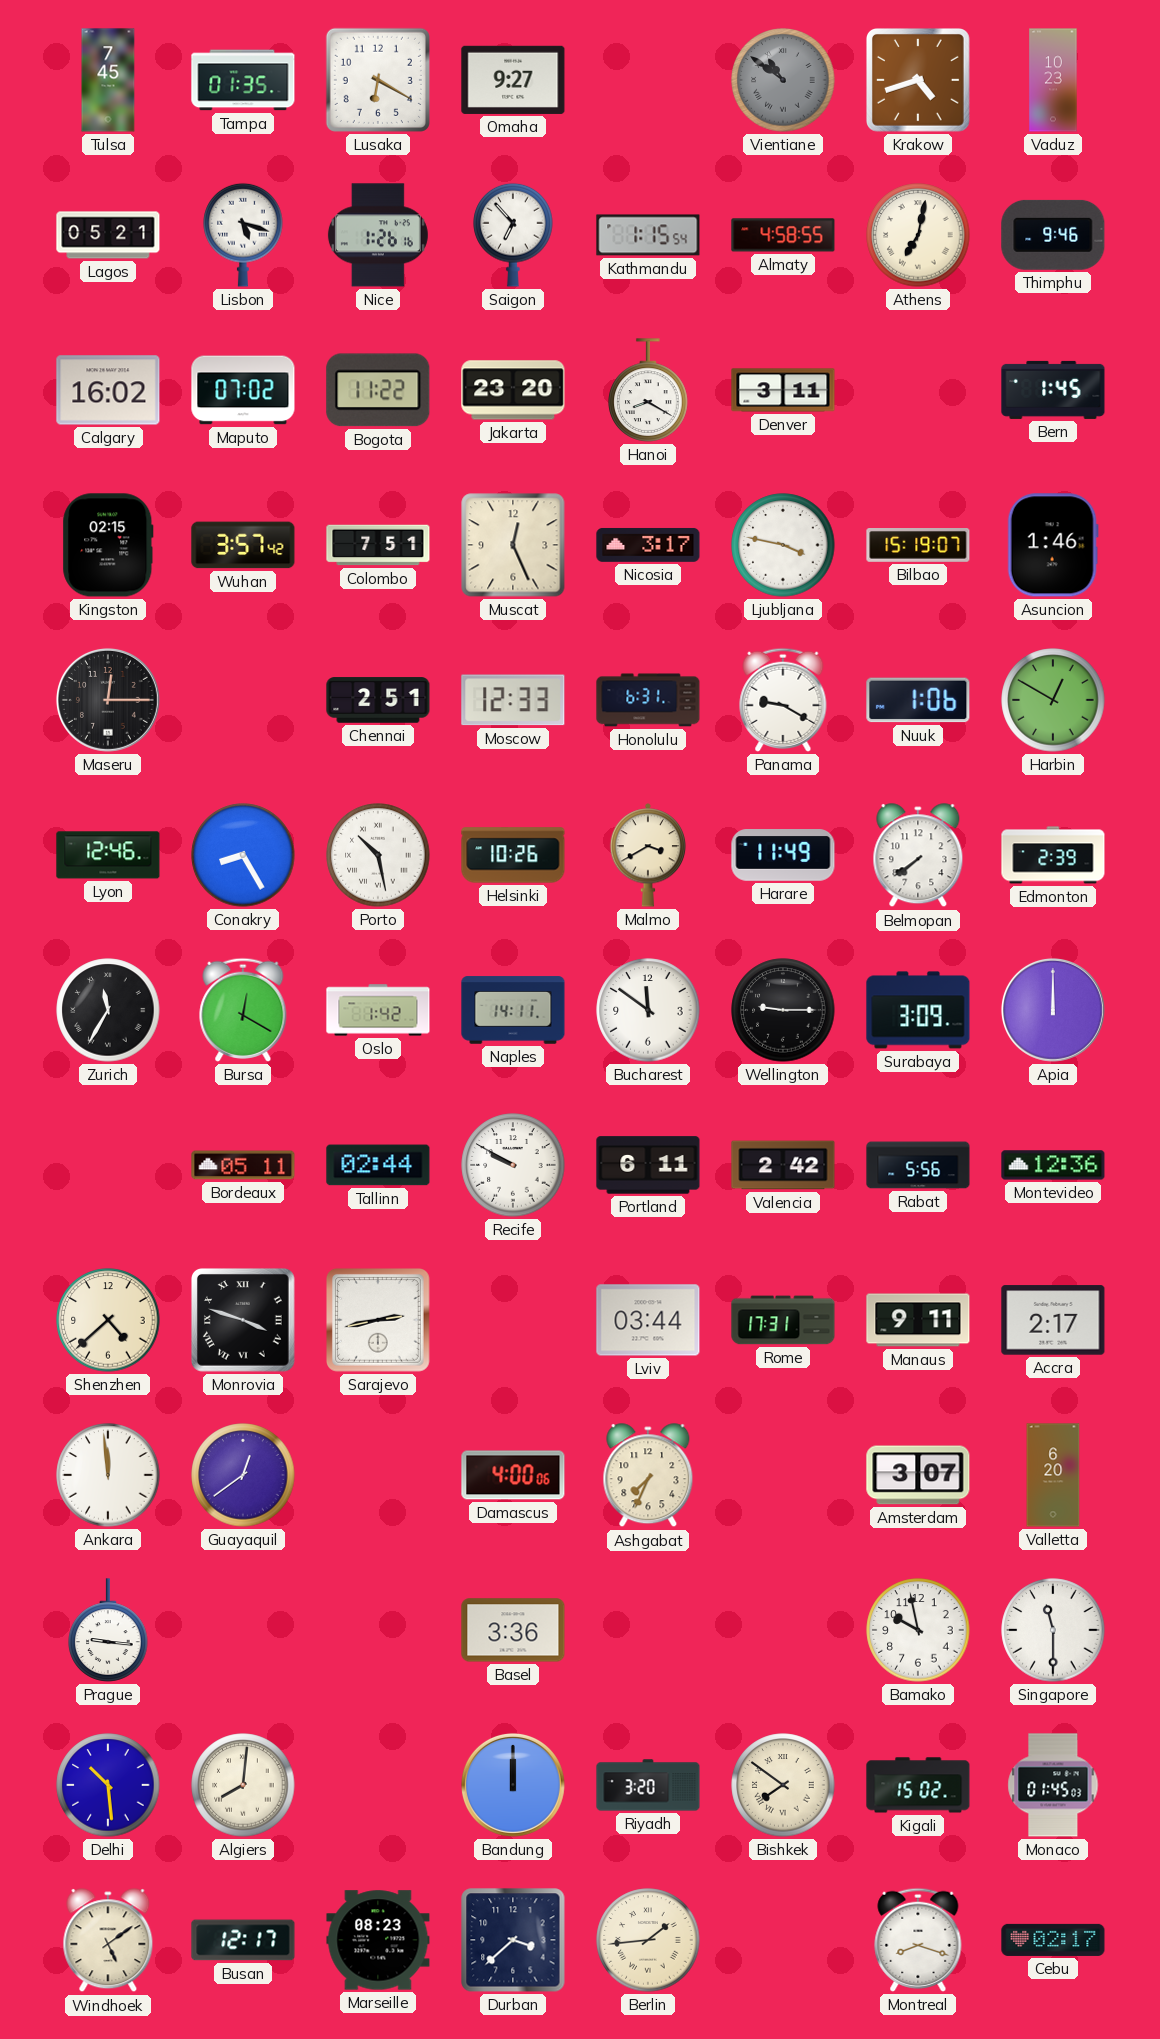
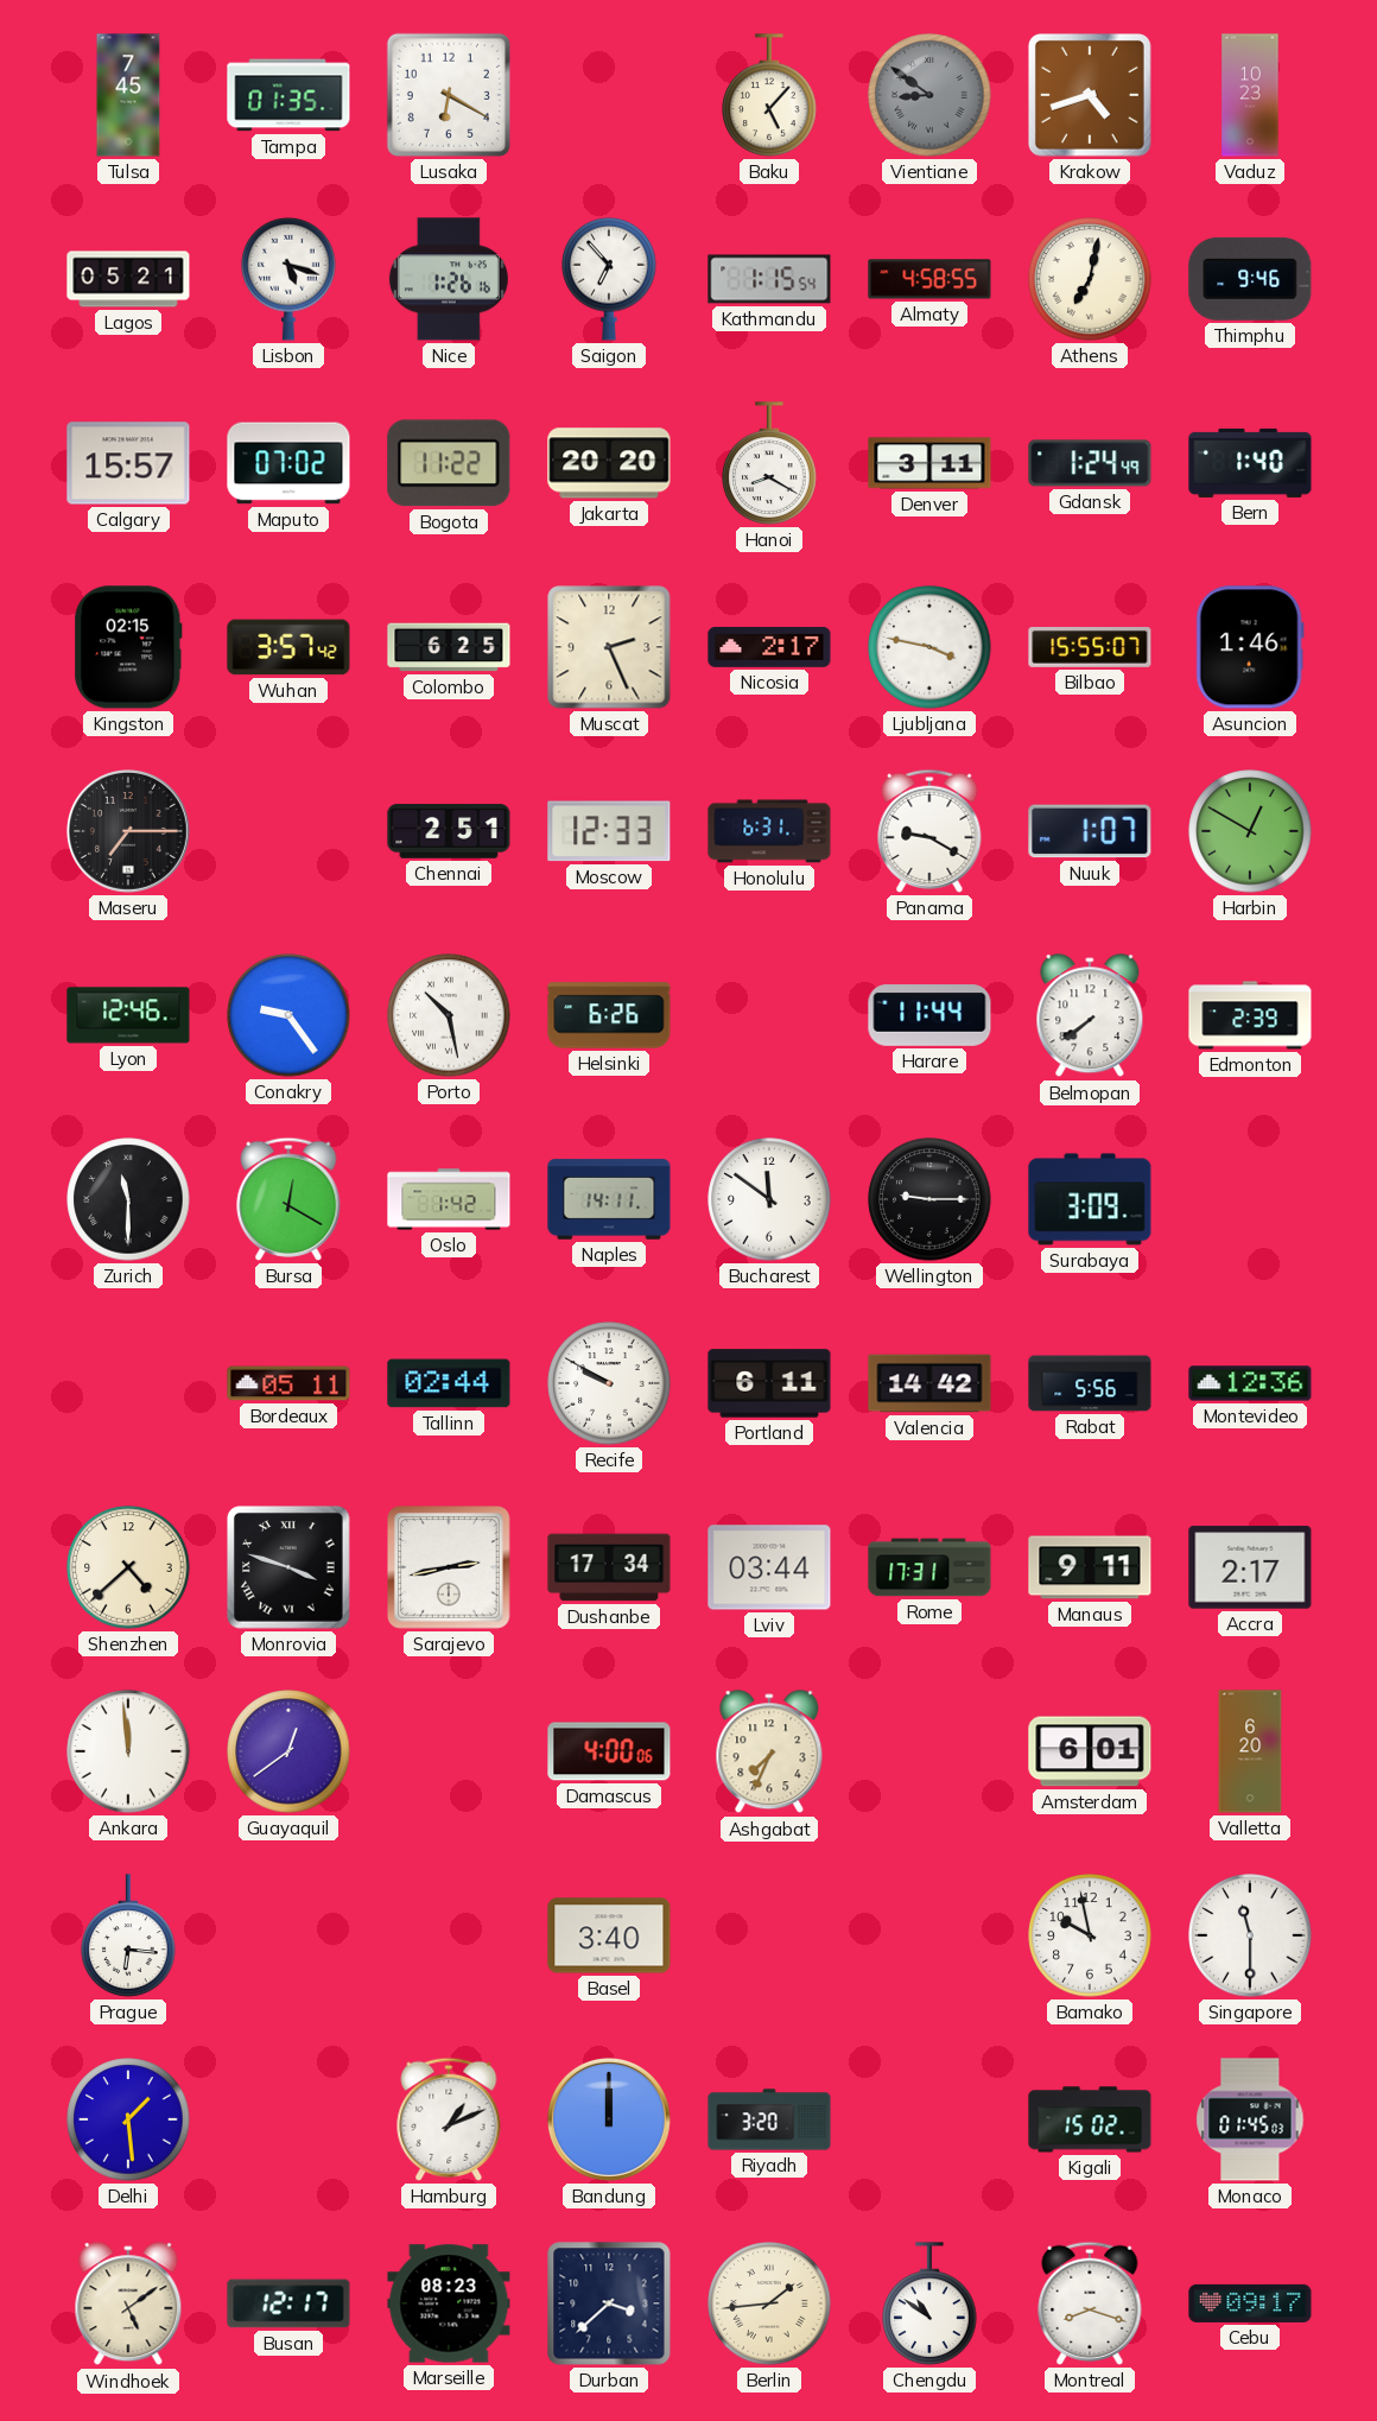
Omaha: 9:27 -> none (513, 80)
Baku: none -> 5:07 (769, 95)
Vientiane: 10:51 -> 8:51 (929, 95)
Calgary: 16:02 -> 15:57 (128, 463)
Jakarta: 23:20 -> 20:20 (609, 463)
Gdansk: none -> 1:24 (1090, 463)
Bern: 1:45 -> 1:40 (1250, 463)
Colombo: 7:51 -> 6:25 (449, 647)
Muscat: 12:26 -> 2:26 (609, 647)
Nicosia: 3:17 -> 2:17 (769, 647)
Bilbao: 15:19 -> 15:55 (1090, 648)
Maseru: 12:15 -> 7:15 (128, 831)
Nuuk: 1:06 -> 1:07 (1090, 831)
Conakry: 8:25 -> 9:24 (288, 1015)
Helsinki: 10:26 -> 6:26 (609, 1015)
Malmo: 3:40 -> none (648, 855)
Harare: 11:49 -> 11:44 (929, 1015)
Zurich: 11:35 -> 11:30 (128, 1199)
Apia: 12:00 -> none (1053, 1010)
Valencia: 2:42 -> 14:42 (929, 1383)
Dushanbe: none -> 17:34 (609, 1567)
Amsterdam: 3:07 -> 6:01 (1090, 1751)
Prague: 9:16 -> 6:16 (128, 1935)
Basel: 3:36 -> 3:40 (609, 1935)
Delhi: 10:29 -> 1:29 (128, 2119)
Algiers: 8:01 -> none (243, 1785)
Hamburg: none -> 1:11 (449, 2119)
Bishkek: 7:51 -> none (783, 1785)
Chengdu: none -> 10:51 (929, 2303)
Cebu: 02:17 -> 09:17 (1250, 2303)
